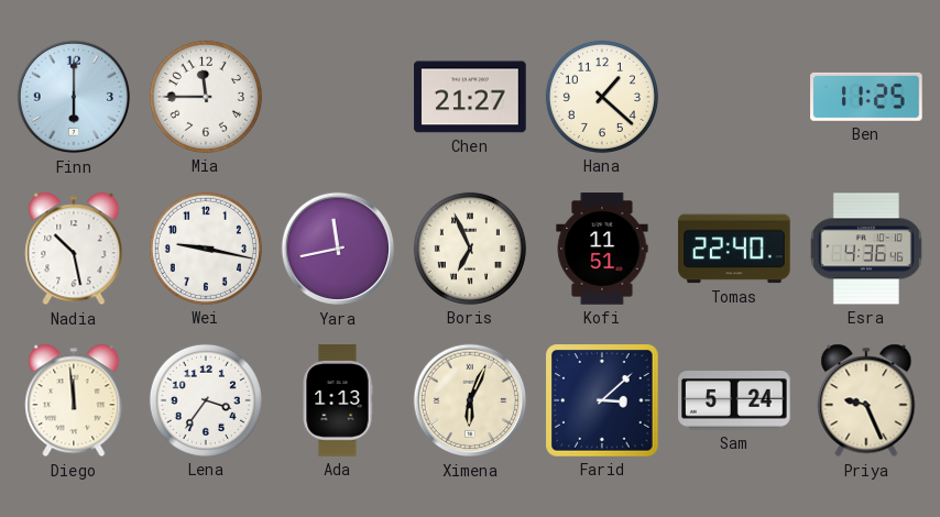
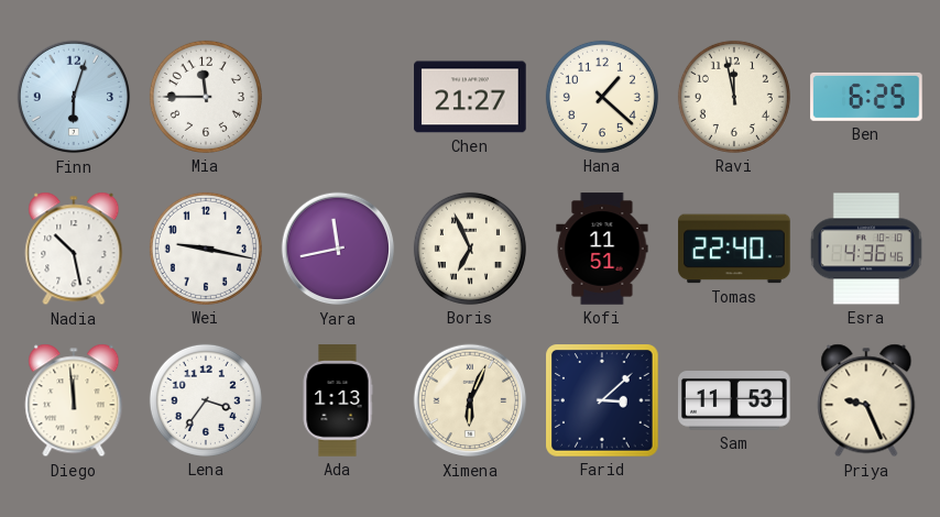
Finn: 6:00 -> 6:03 (74, 97)
Ravi: none -> 11:58 (734, 97)
Ben: 11:25 -> 6:25 (866, 97)
Sam: 5:24 -> 11:53 (734, 402)
